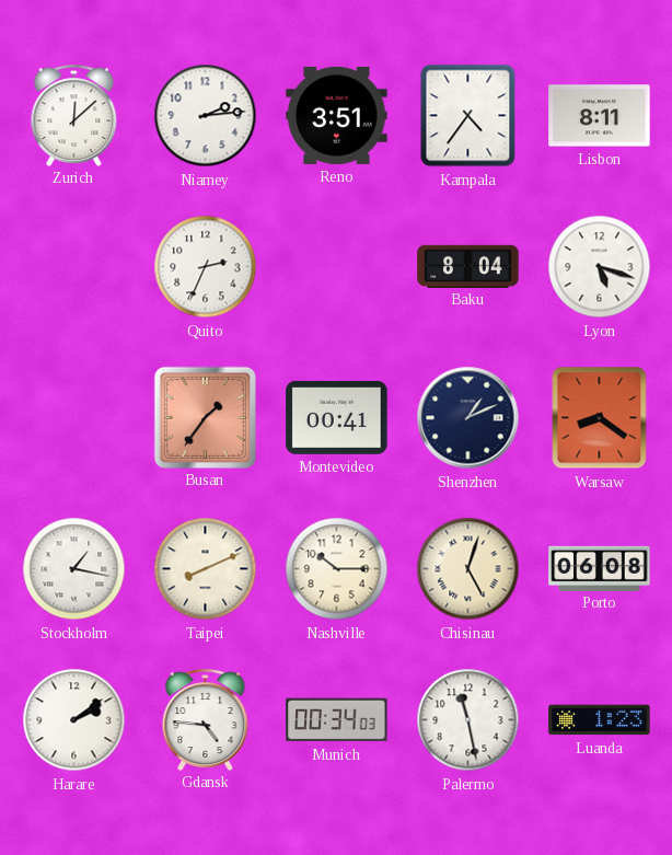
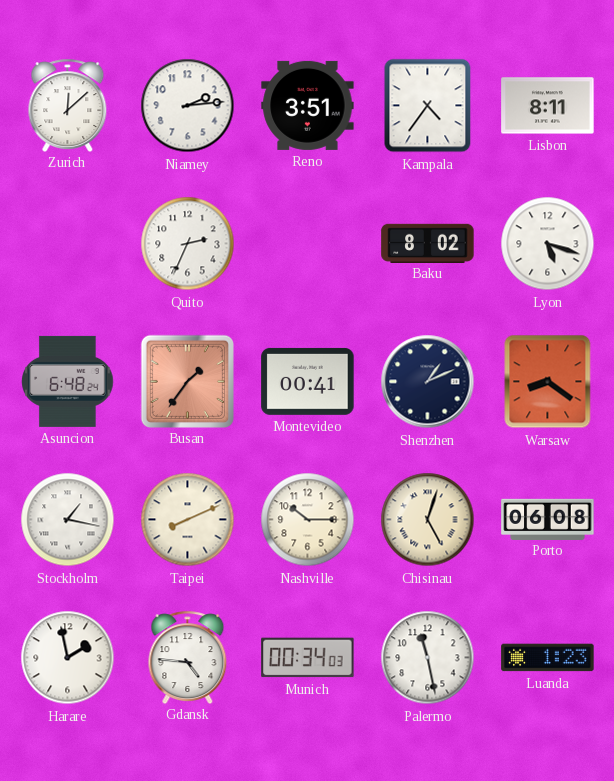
Baku: 8:04 -> 8:02 (428, 243)
Asuncion: none -> 6:48 (68, 381)
Harare: 2:09 -> 1:58 (68, 658)
